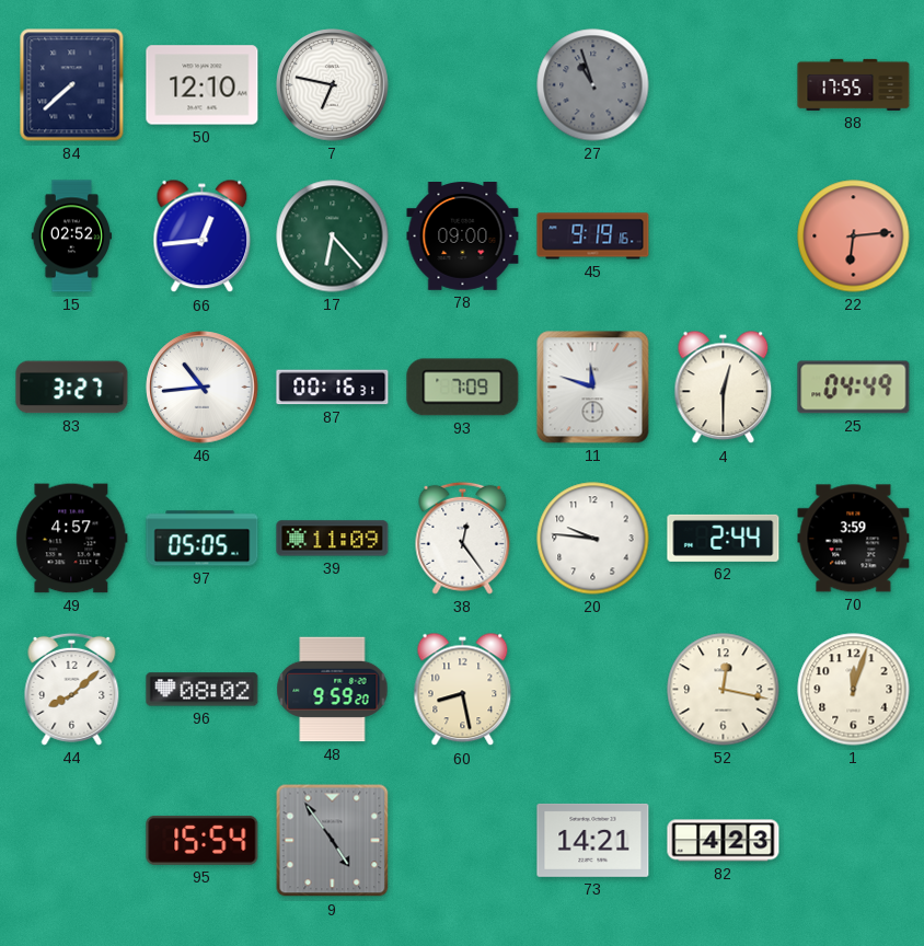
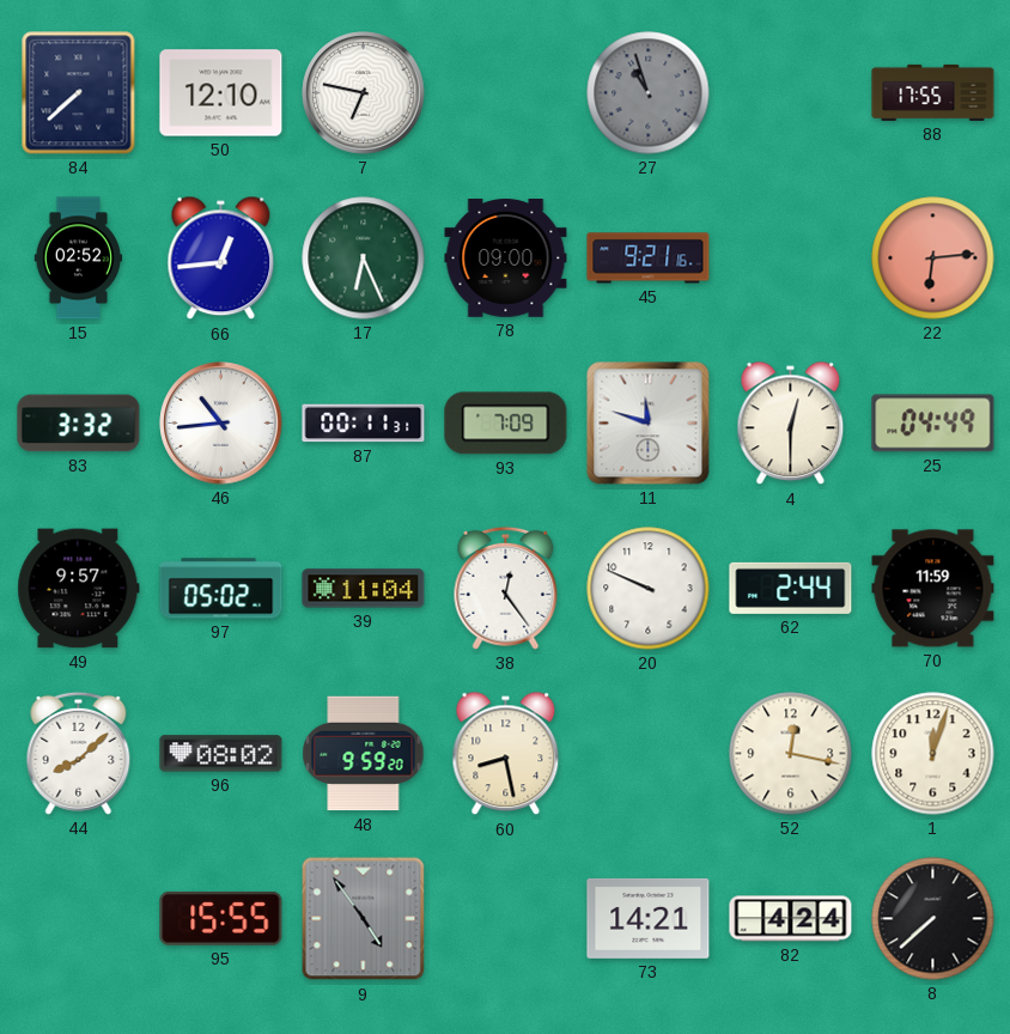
17: 6:23 -> 6:26 (364, 258)
45: 9:19 -> 9:21 (649, 258)
83: 3:27 -> 3:32 (79, 424)
87: 00:16 -> 00:11 (364, 424)
49: 4:57 -> 9:57 (79, 589)
97: 05:05 -> 05:02 (221, 589)
39: 11:09 -> 11:04 (364, 589)
20: 9:46 -> 9:49 (649, 589)
70: 3:59 -> 11:59 (933, 589)
95: 15:54 -> 15:55 (221, 918)
82: 4:23 -> 4:24 (791, 919)
8: none -> 7:38 (933, 919)
